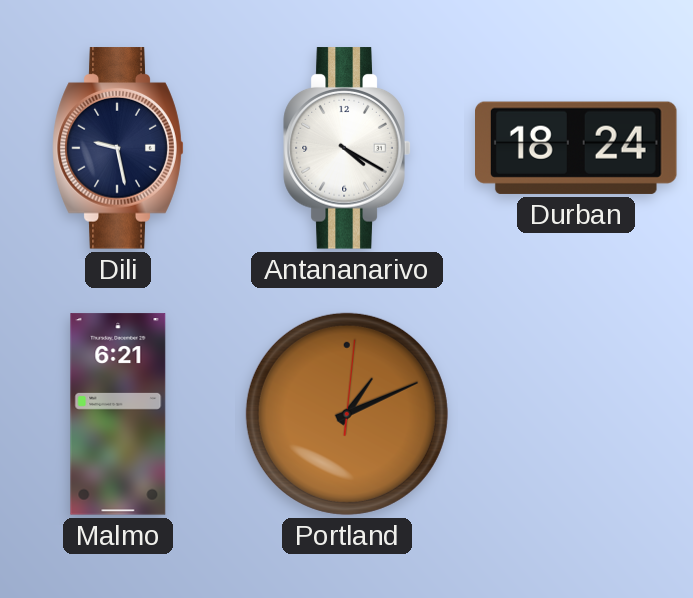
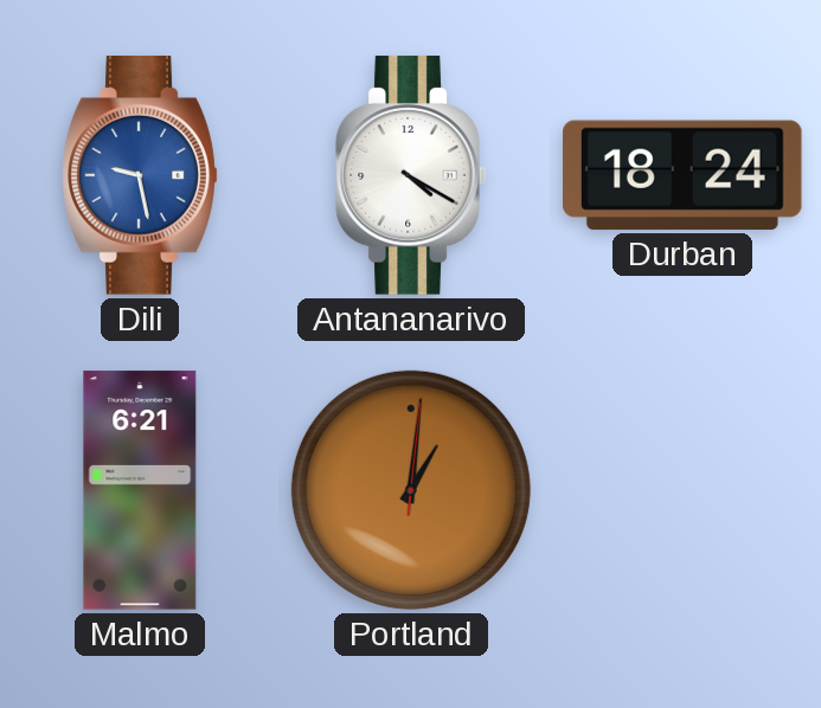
Dili dial: navy -> blue (140, 175)
Portland: 1:11 -> 1:01 (411, 490)
